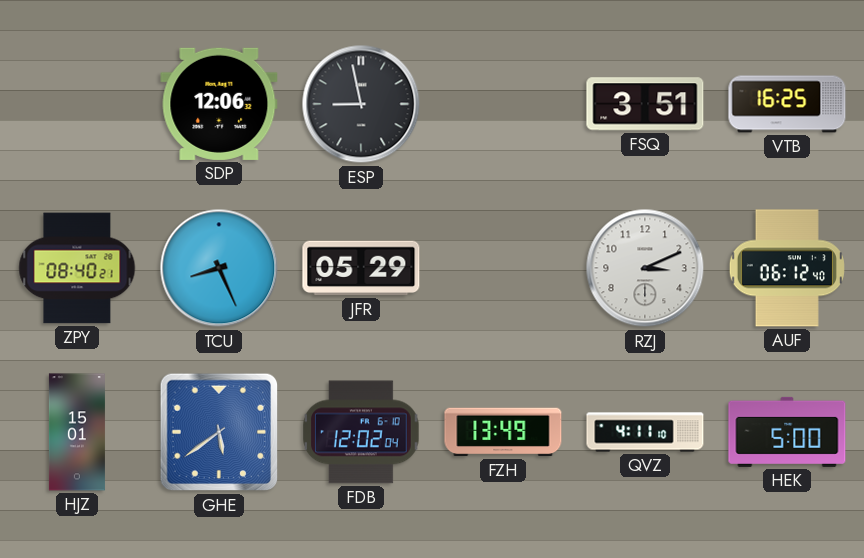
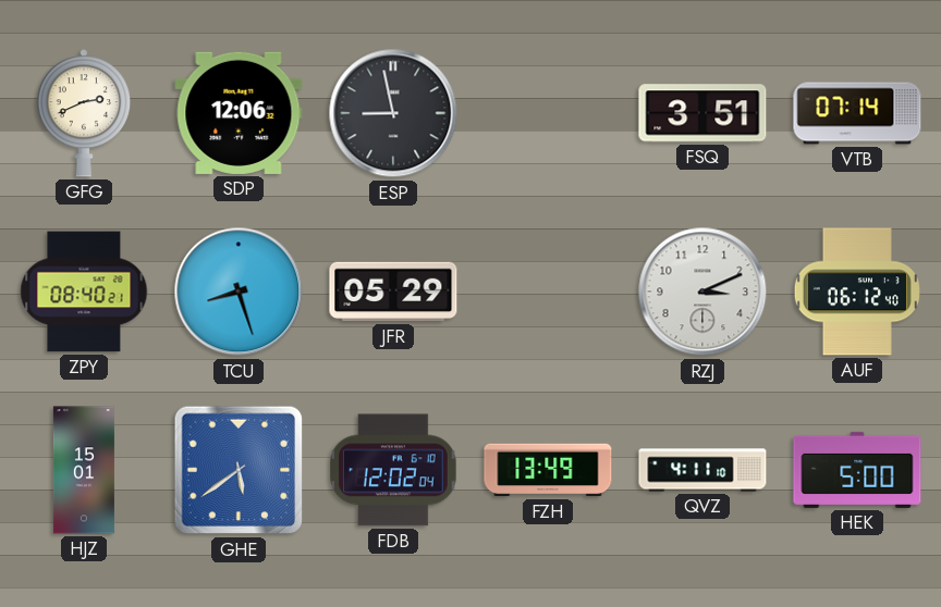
GFG: none -> 2:41 (84, 114)
VTB: 16:25 -> 07:14 (857, 113)
TCU: 8:26 -> 8:27 (239, 292)
